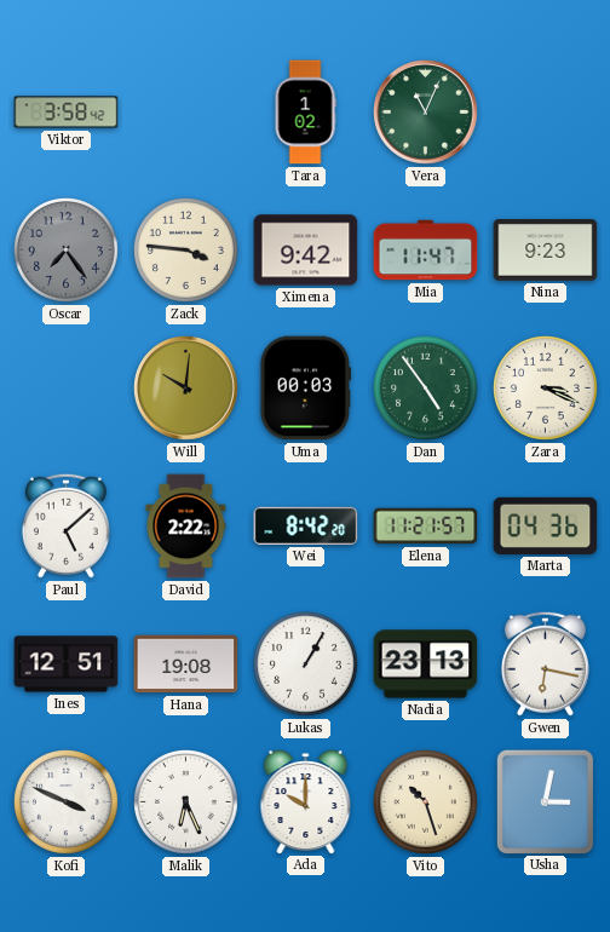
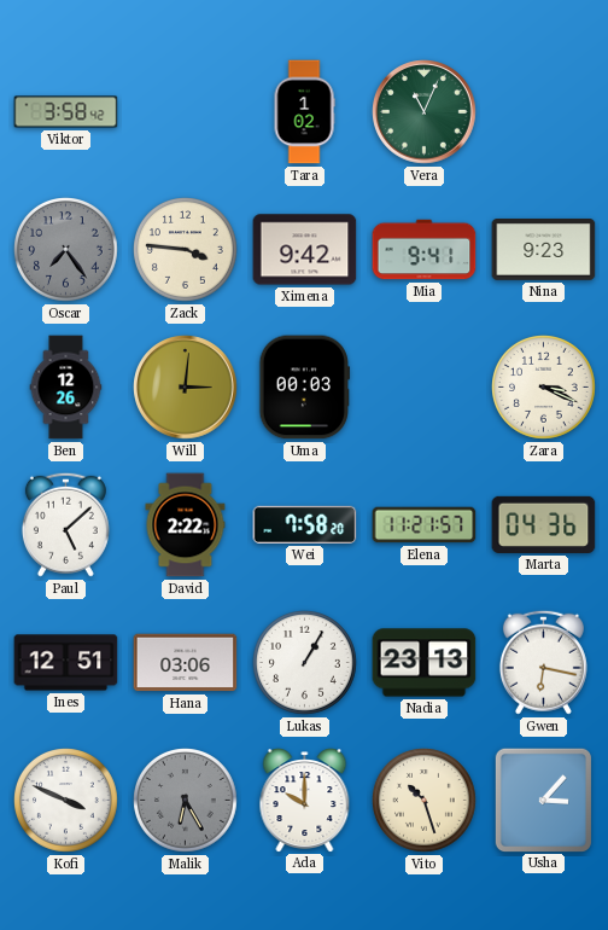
Mia: 11:47 -> 9:41 (425, 250)
Ben: none -> 12:26 (66, 388)
Will: 10:01 -> 3:01 (186, 388)
Dan: 4:54 -> none (426, 389)
Wei: 8:42 -> 7:58 (305, 524)
Hana: 19:08 -> 03:06 (186, 663)
Malik: 6:26 -> 6:25 (186, 801)
Malik dial: white -> grey (186, 801)
Usha: 3:02 -> 3:07 (543, 800)
